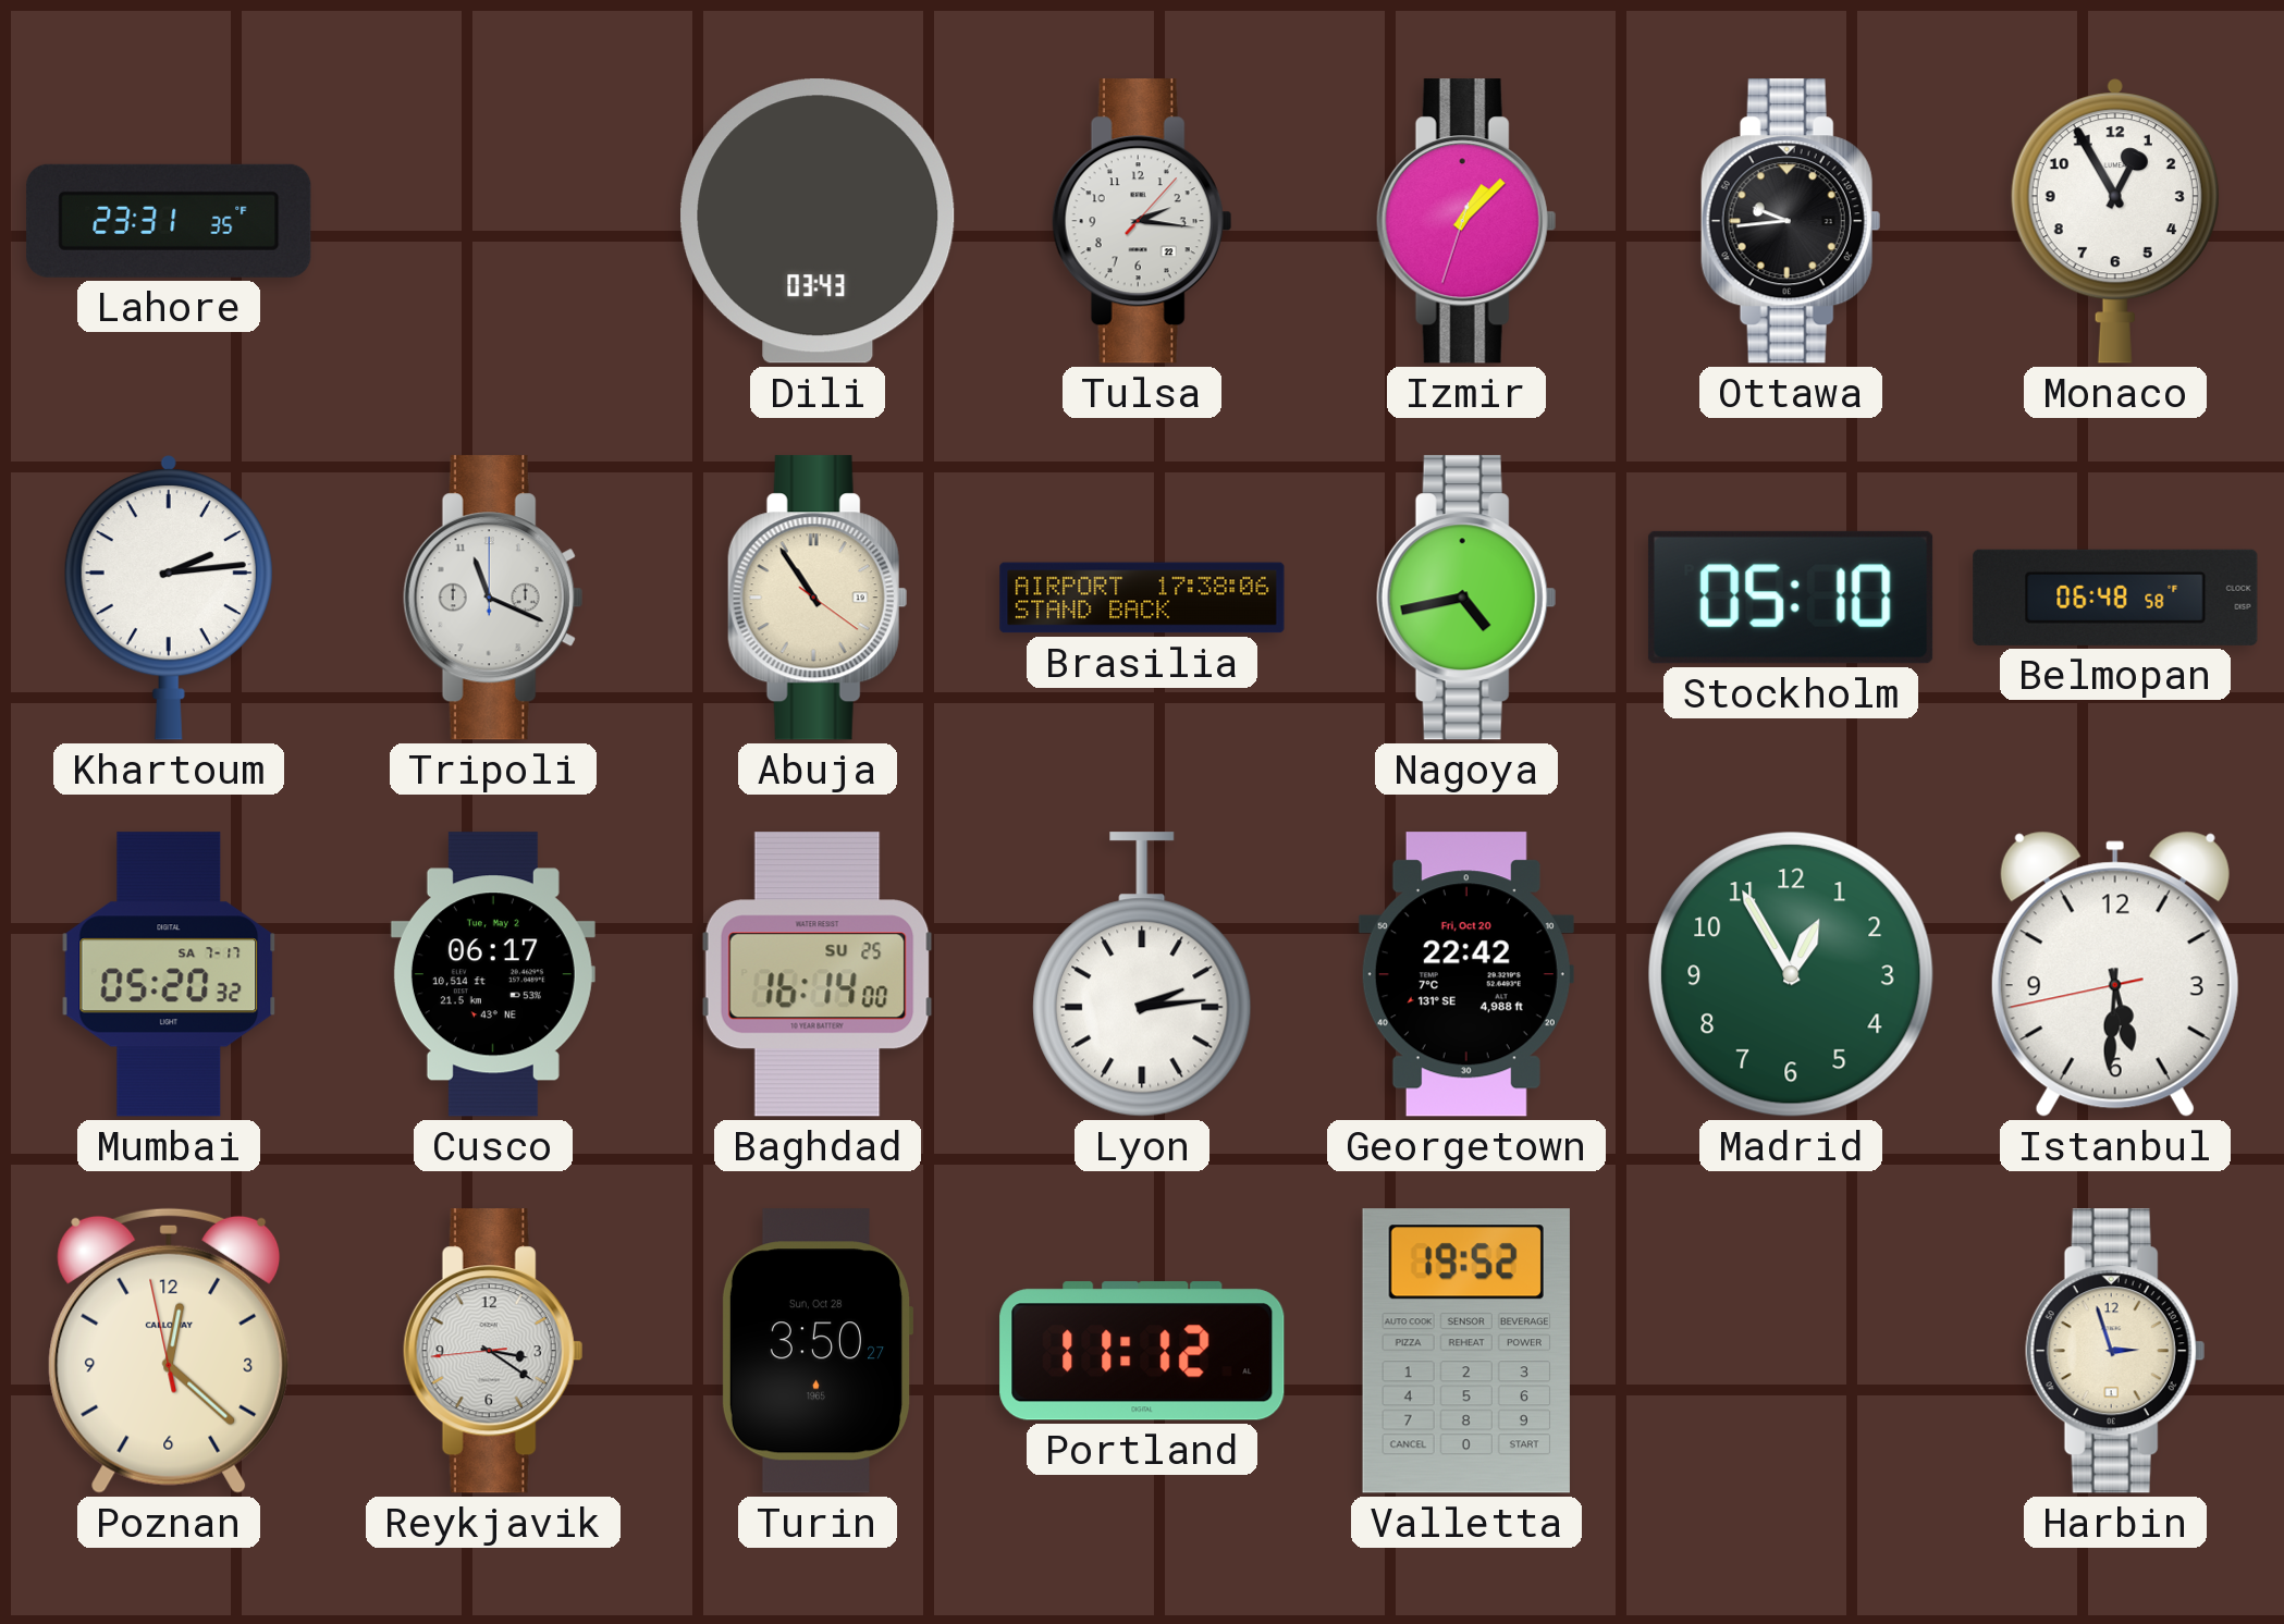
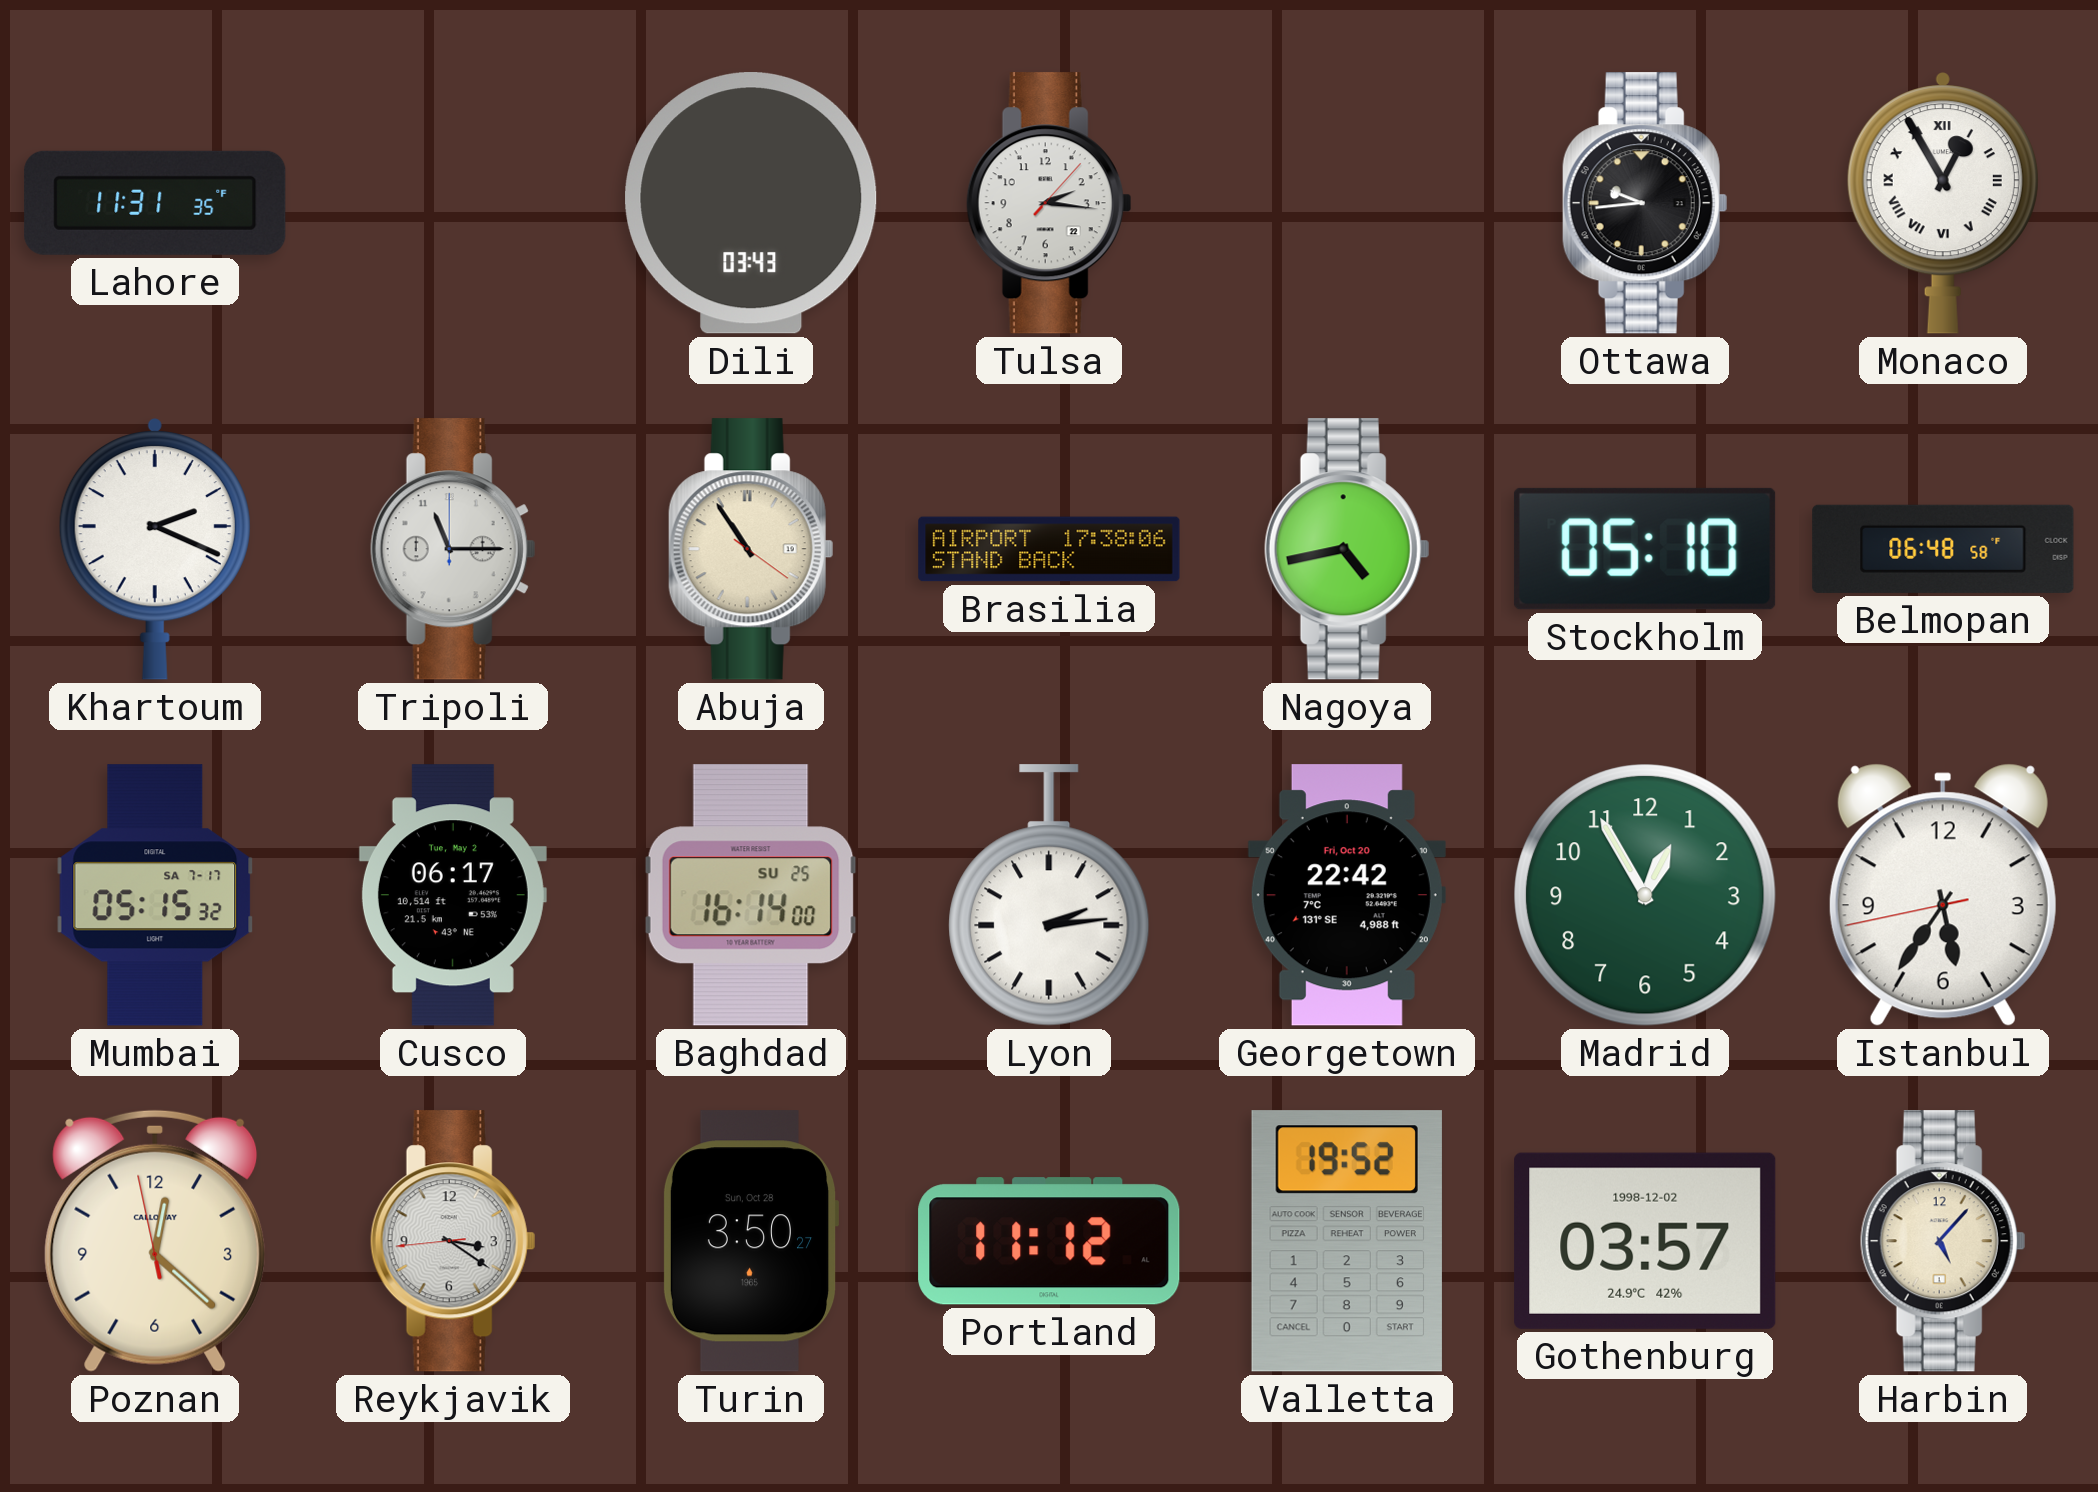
Lahore: 23:31 -> 11:31 (155, 203)
Izmir: 1:07 -> none (1466, 221)
Monaco numerals: Arabic -> Roman (1943, 203)
Khartoum: 2:14 -> 2:19 (155, 549)
Tripoli: 11:19 -> 11:15 (453, 549)
Mumbai: 05:20 -> 05:15 (155, 895)
Istanbul: 5:30 -> 5:35 (1943, 895)
Gothenburg: none -> 03:57 (1645, 1241)
Harbin: 2:57 -> 5:07 (1943, 1241)
